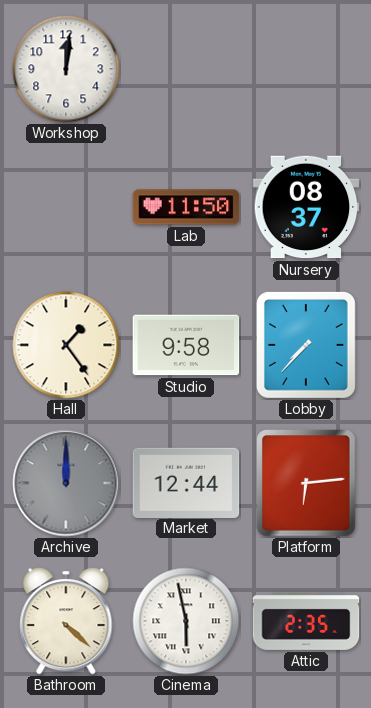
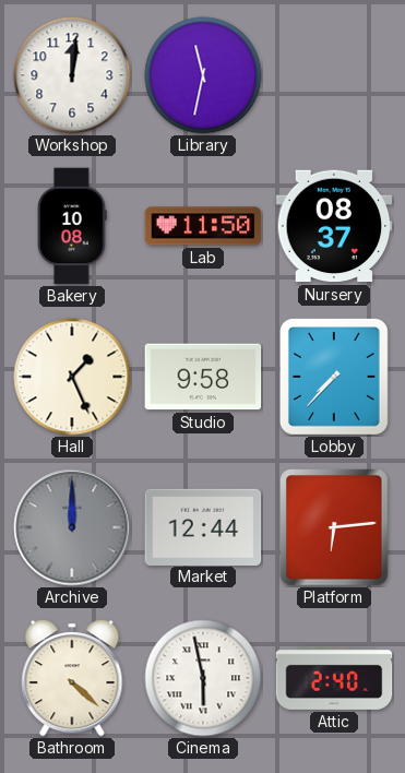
Library: none -> 11:32 (203, 75)
Bakery: none -> 10:08 (73, 226)
Hall: 1:24 -> 1:26 (72, 377)
Attic: 2:35 -> 2:40 (334, 678)
